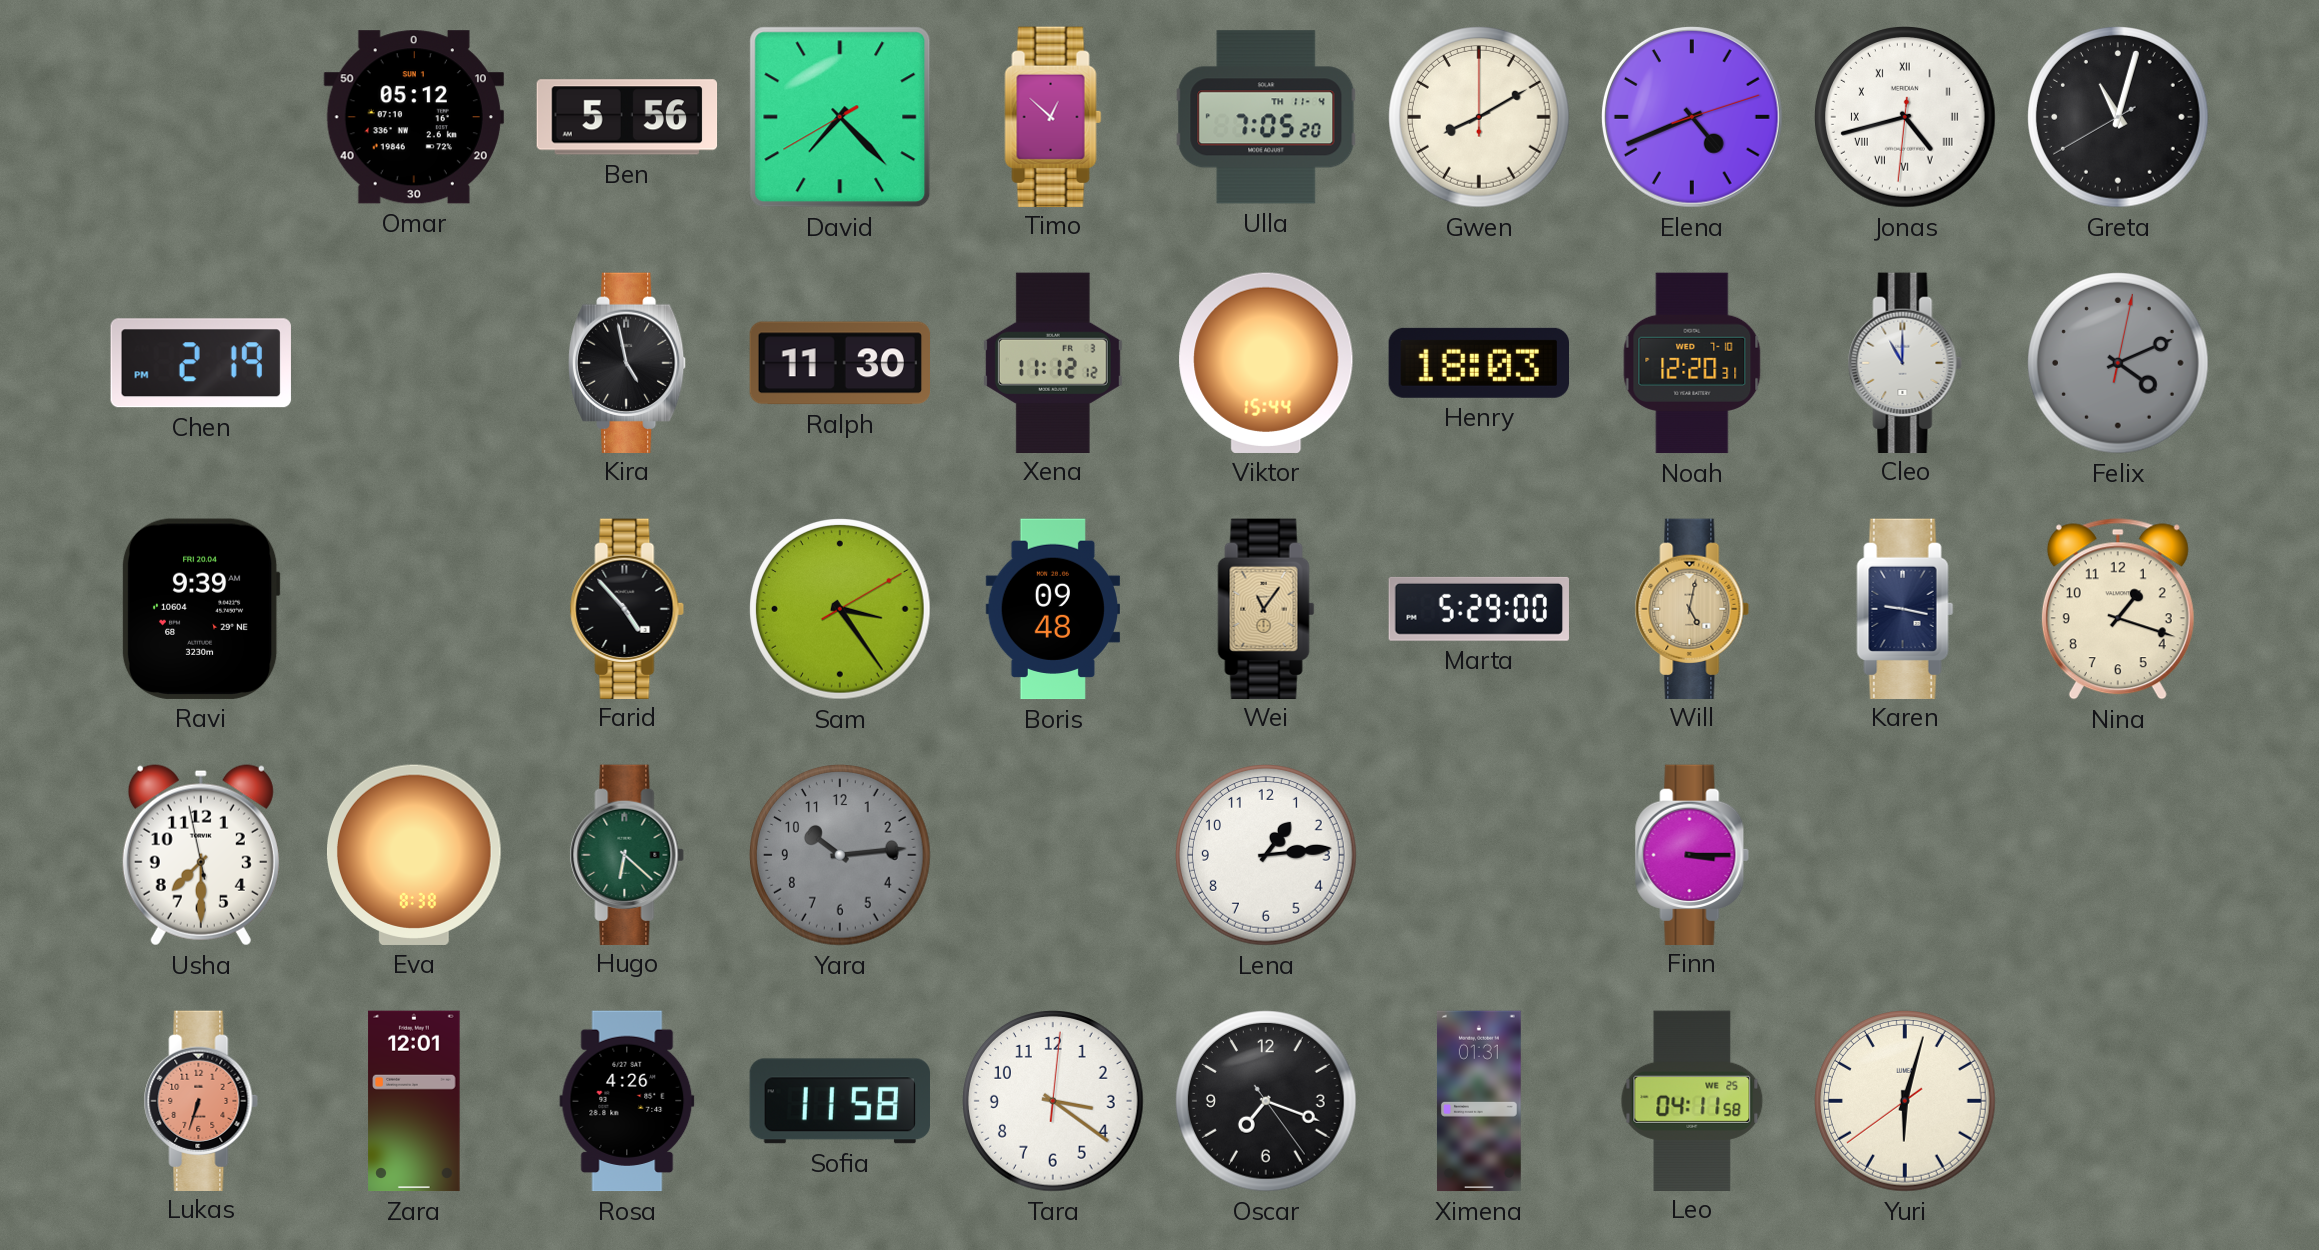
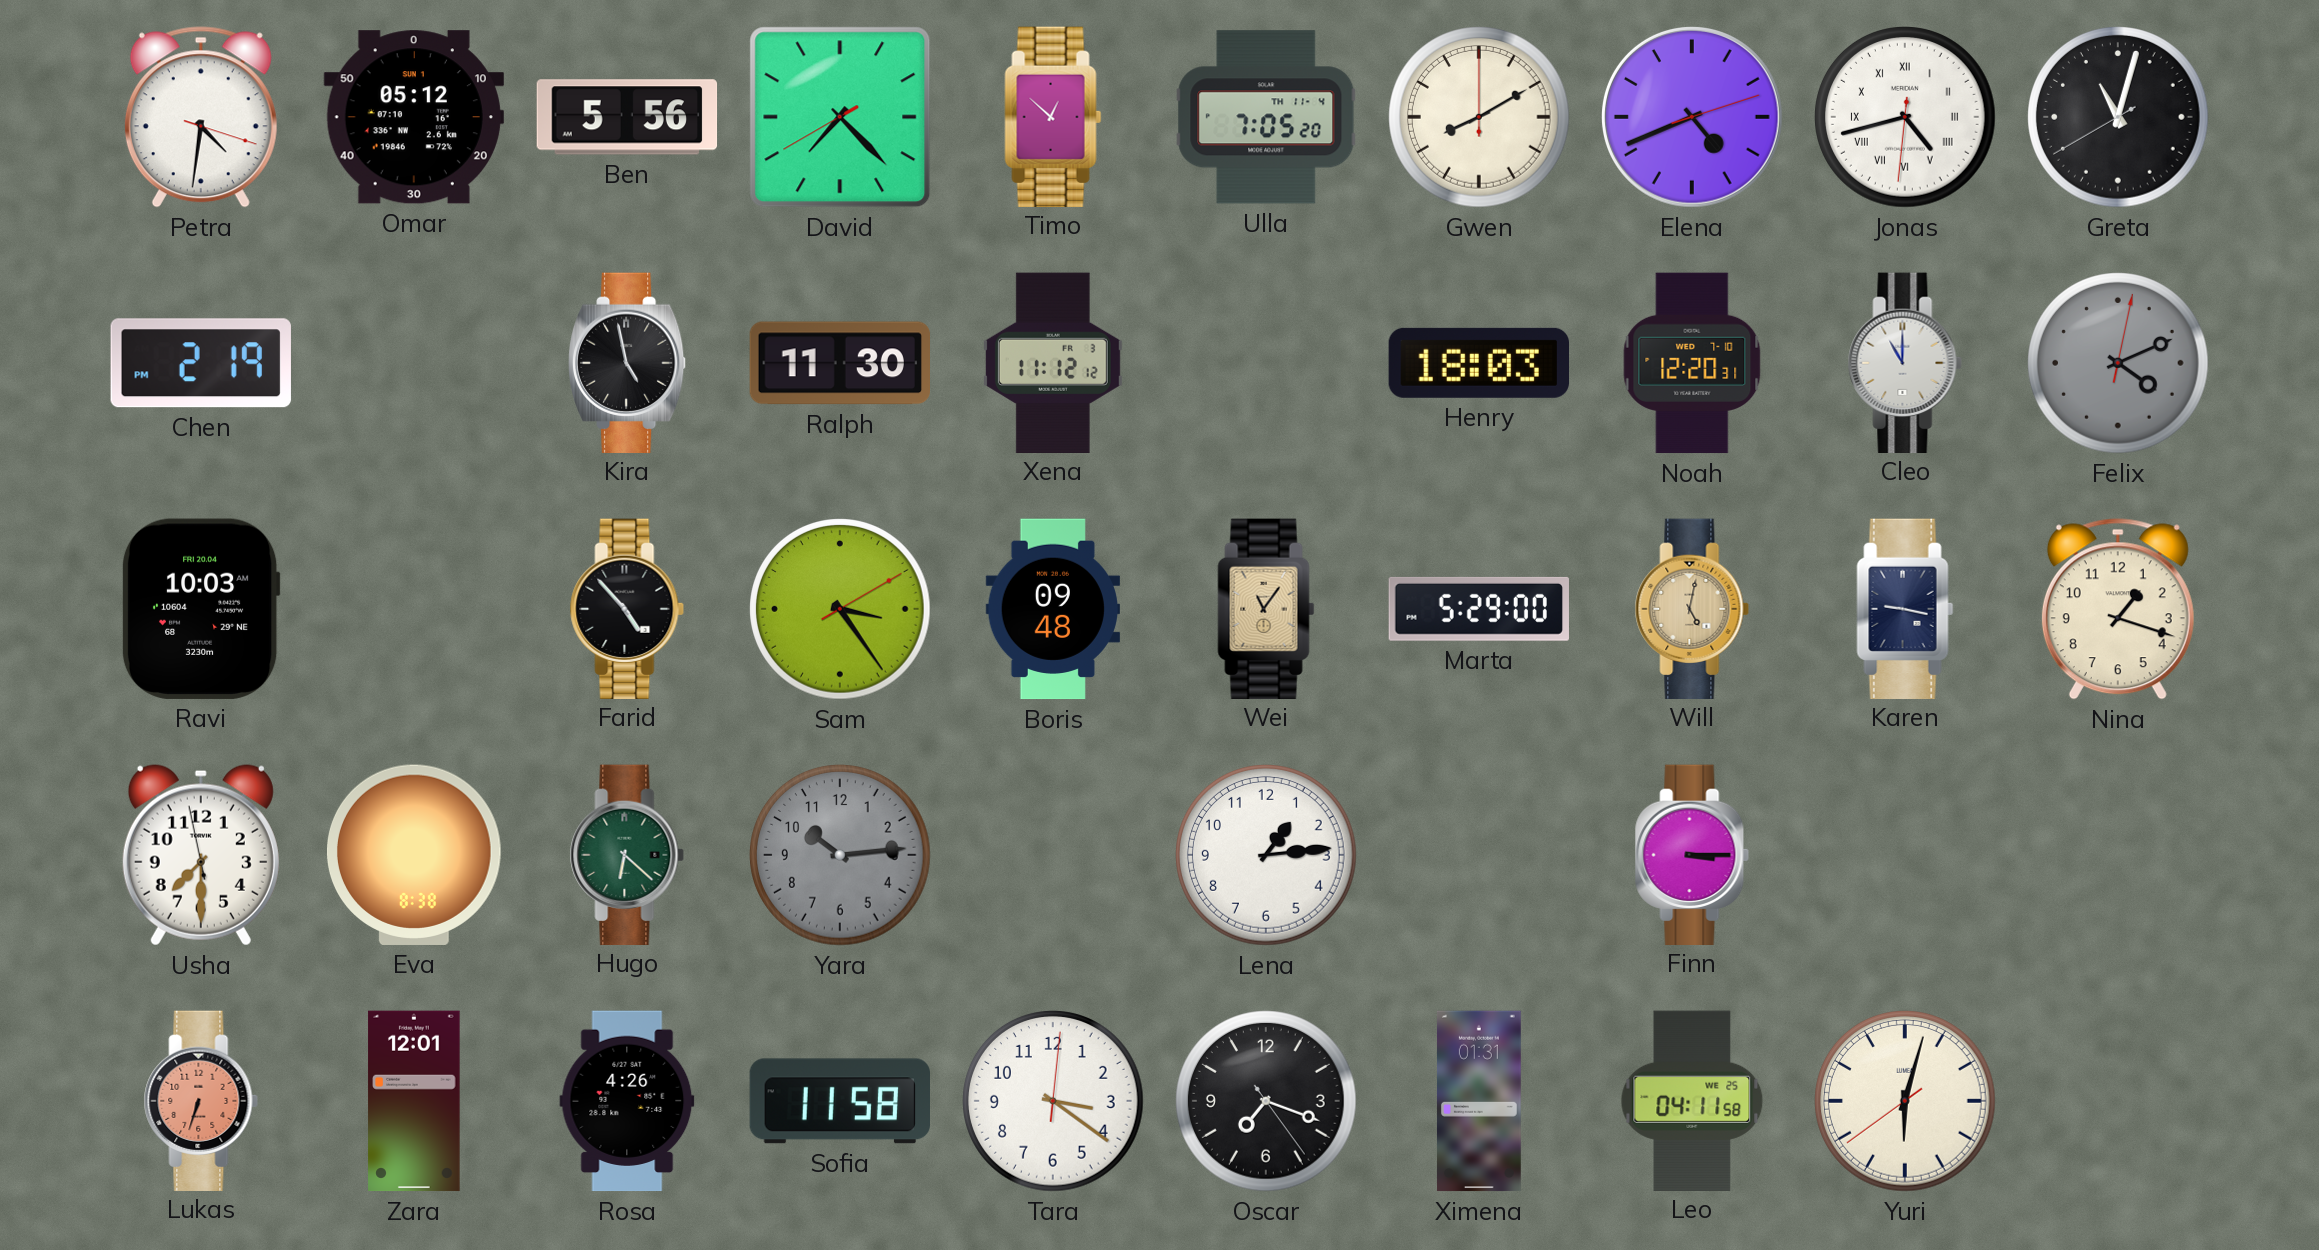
Petra: none -> 4:31 (201, 117)
Viktor: 15:44 -> none (1266, 363)
Ravi: 9:39 -> 10:03 (201, 609)
